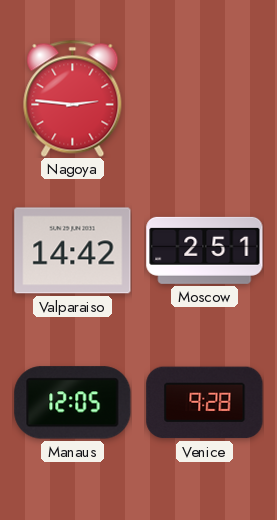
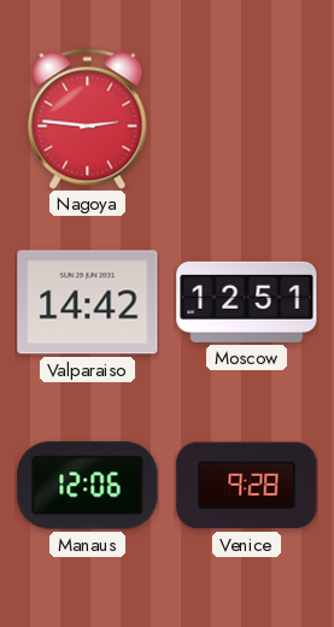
Moscow: 2:51 -> 12:51 (247, 301)
Manaus: 12:05 -> 12:06 (88, 486)
